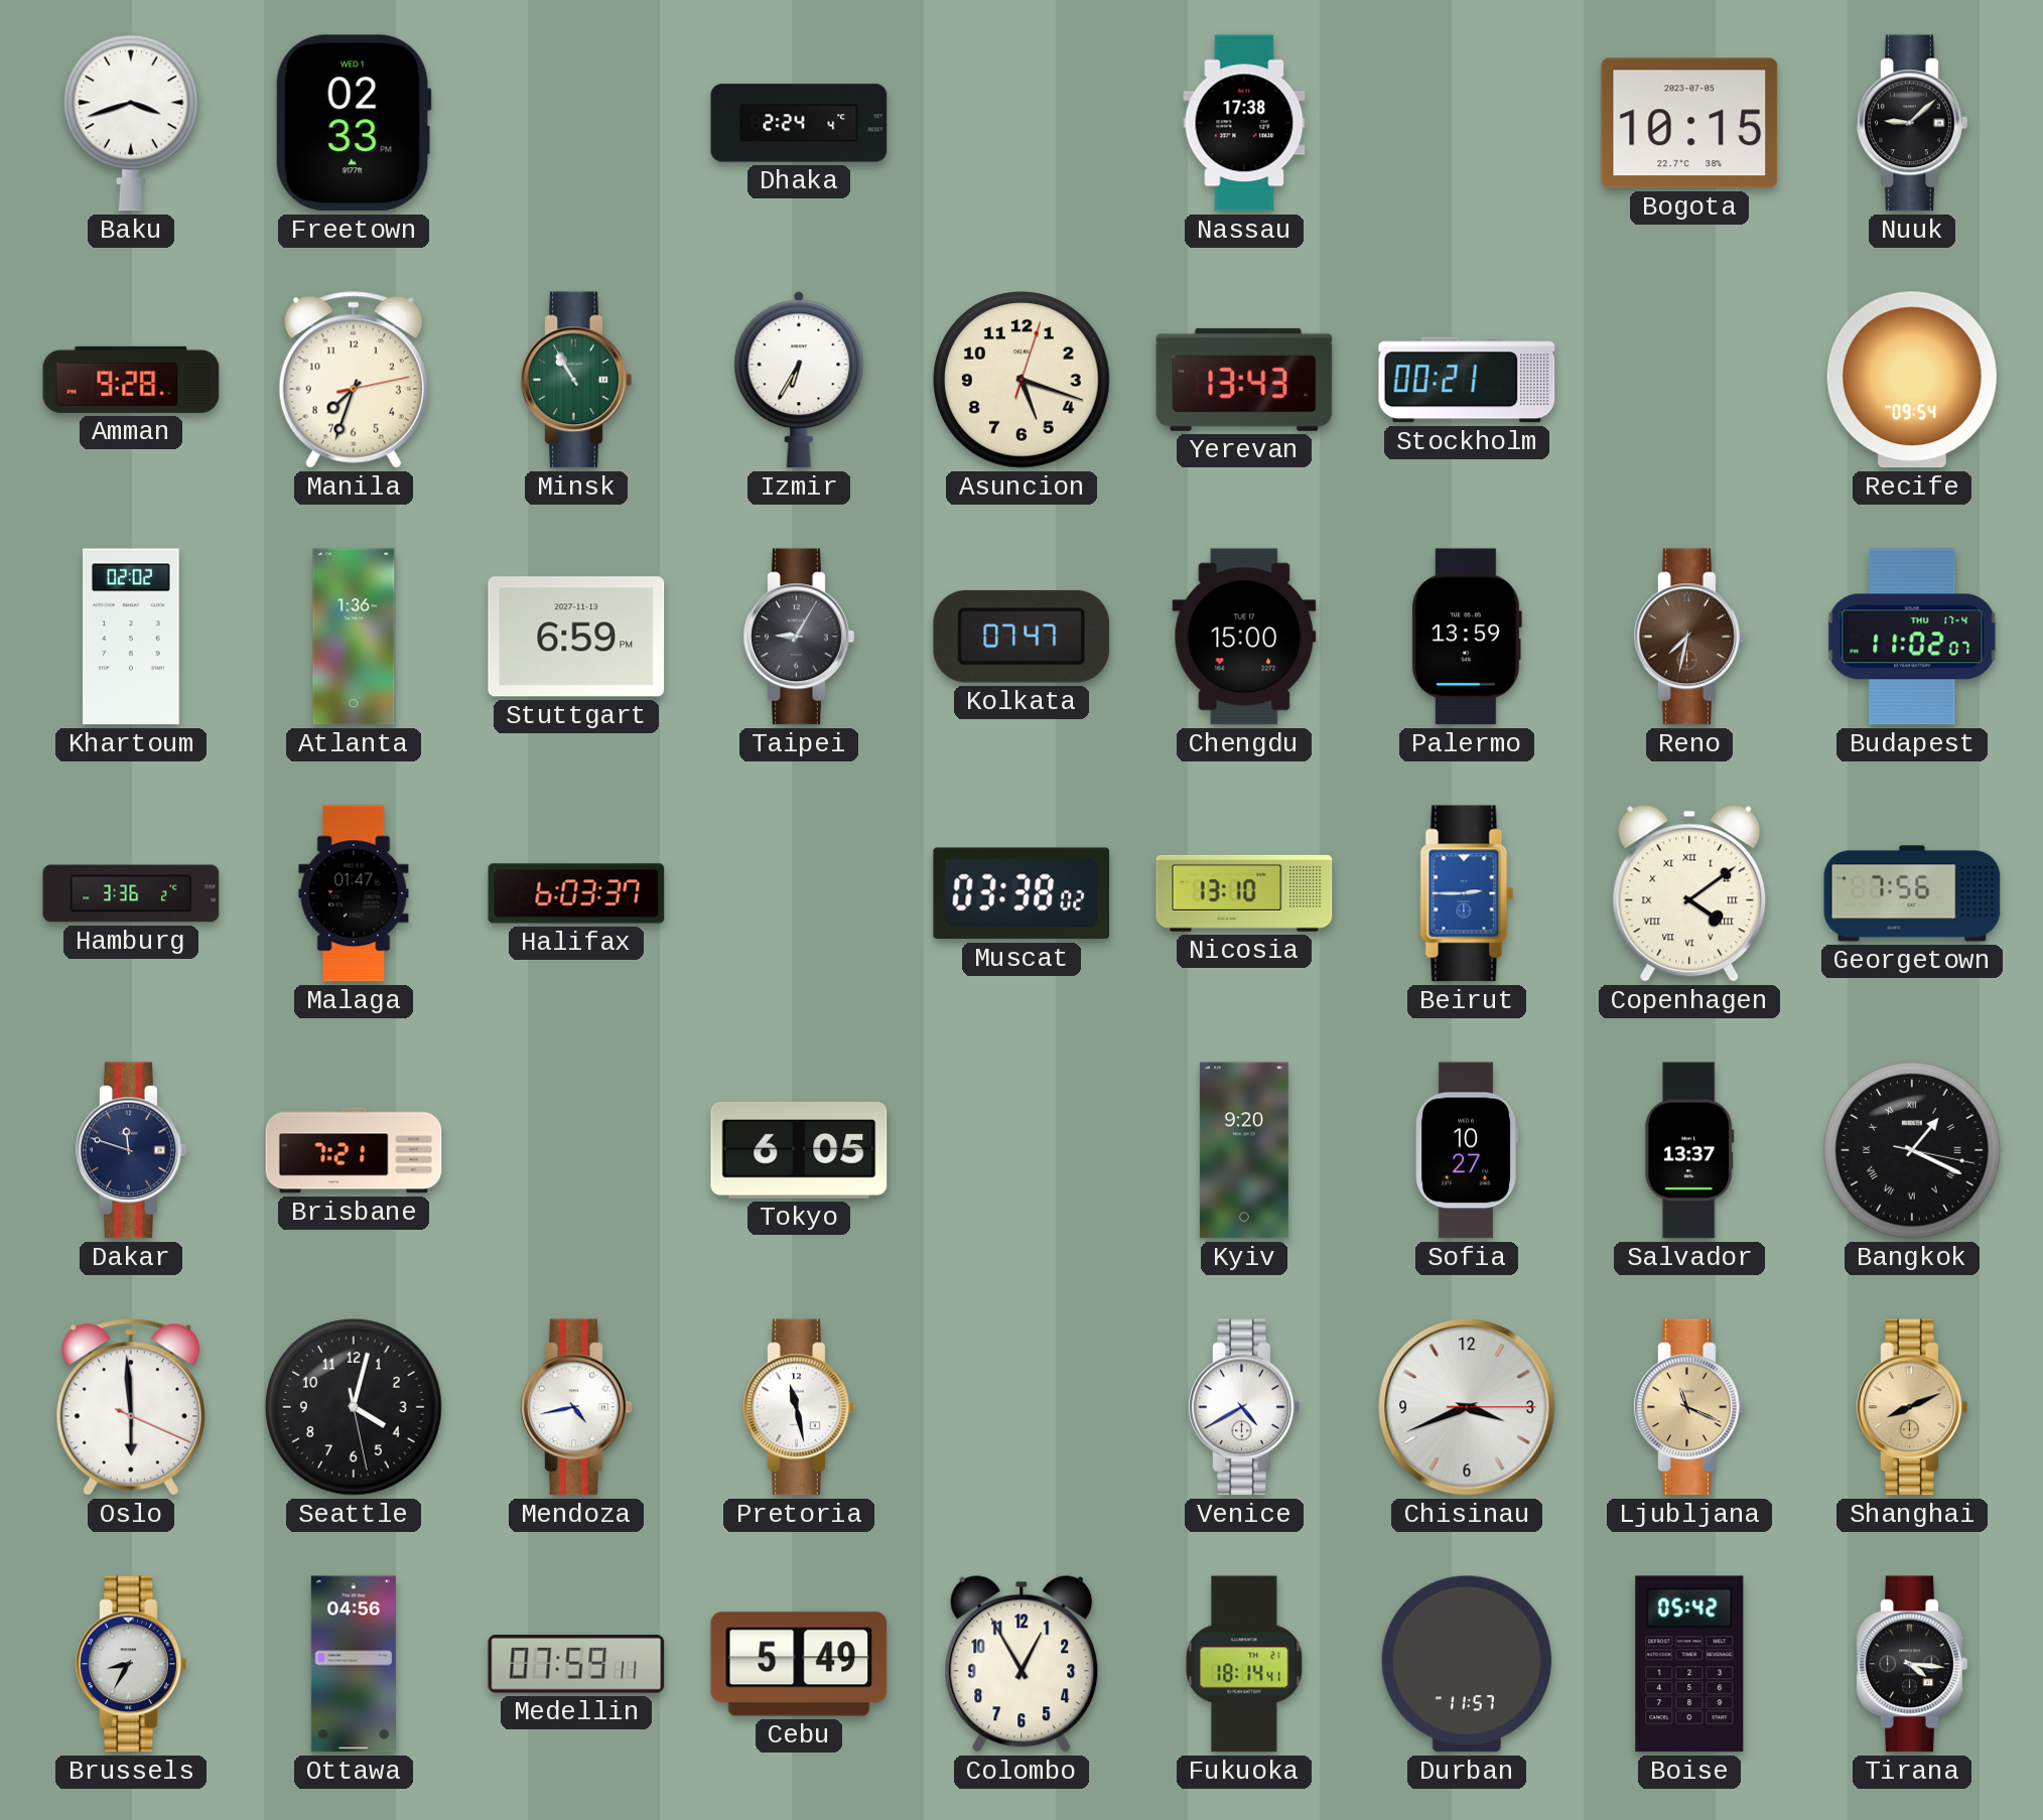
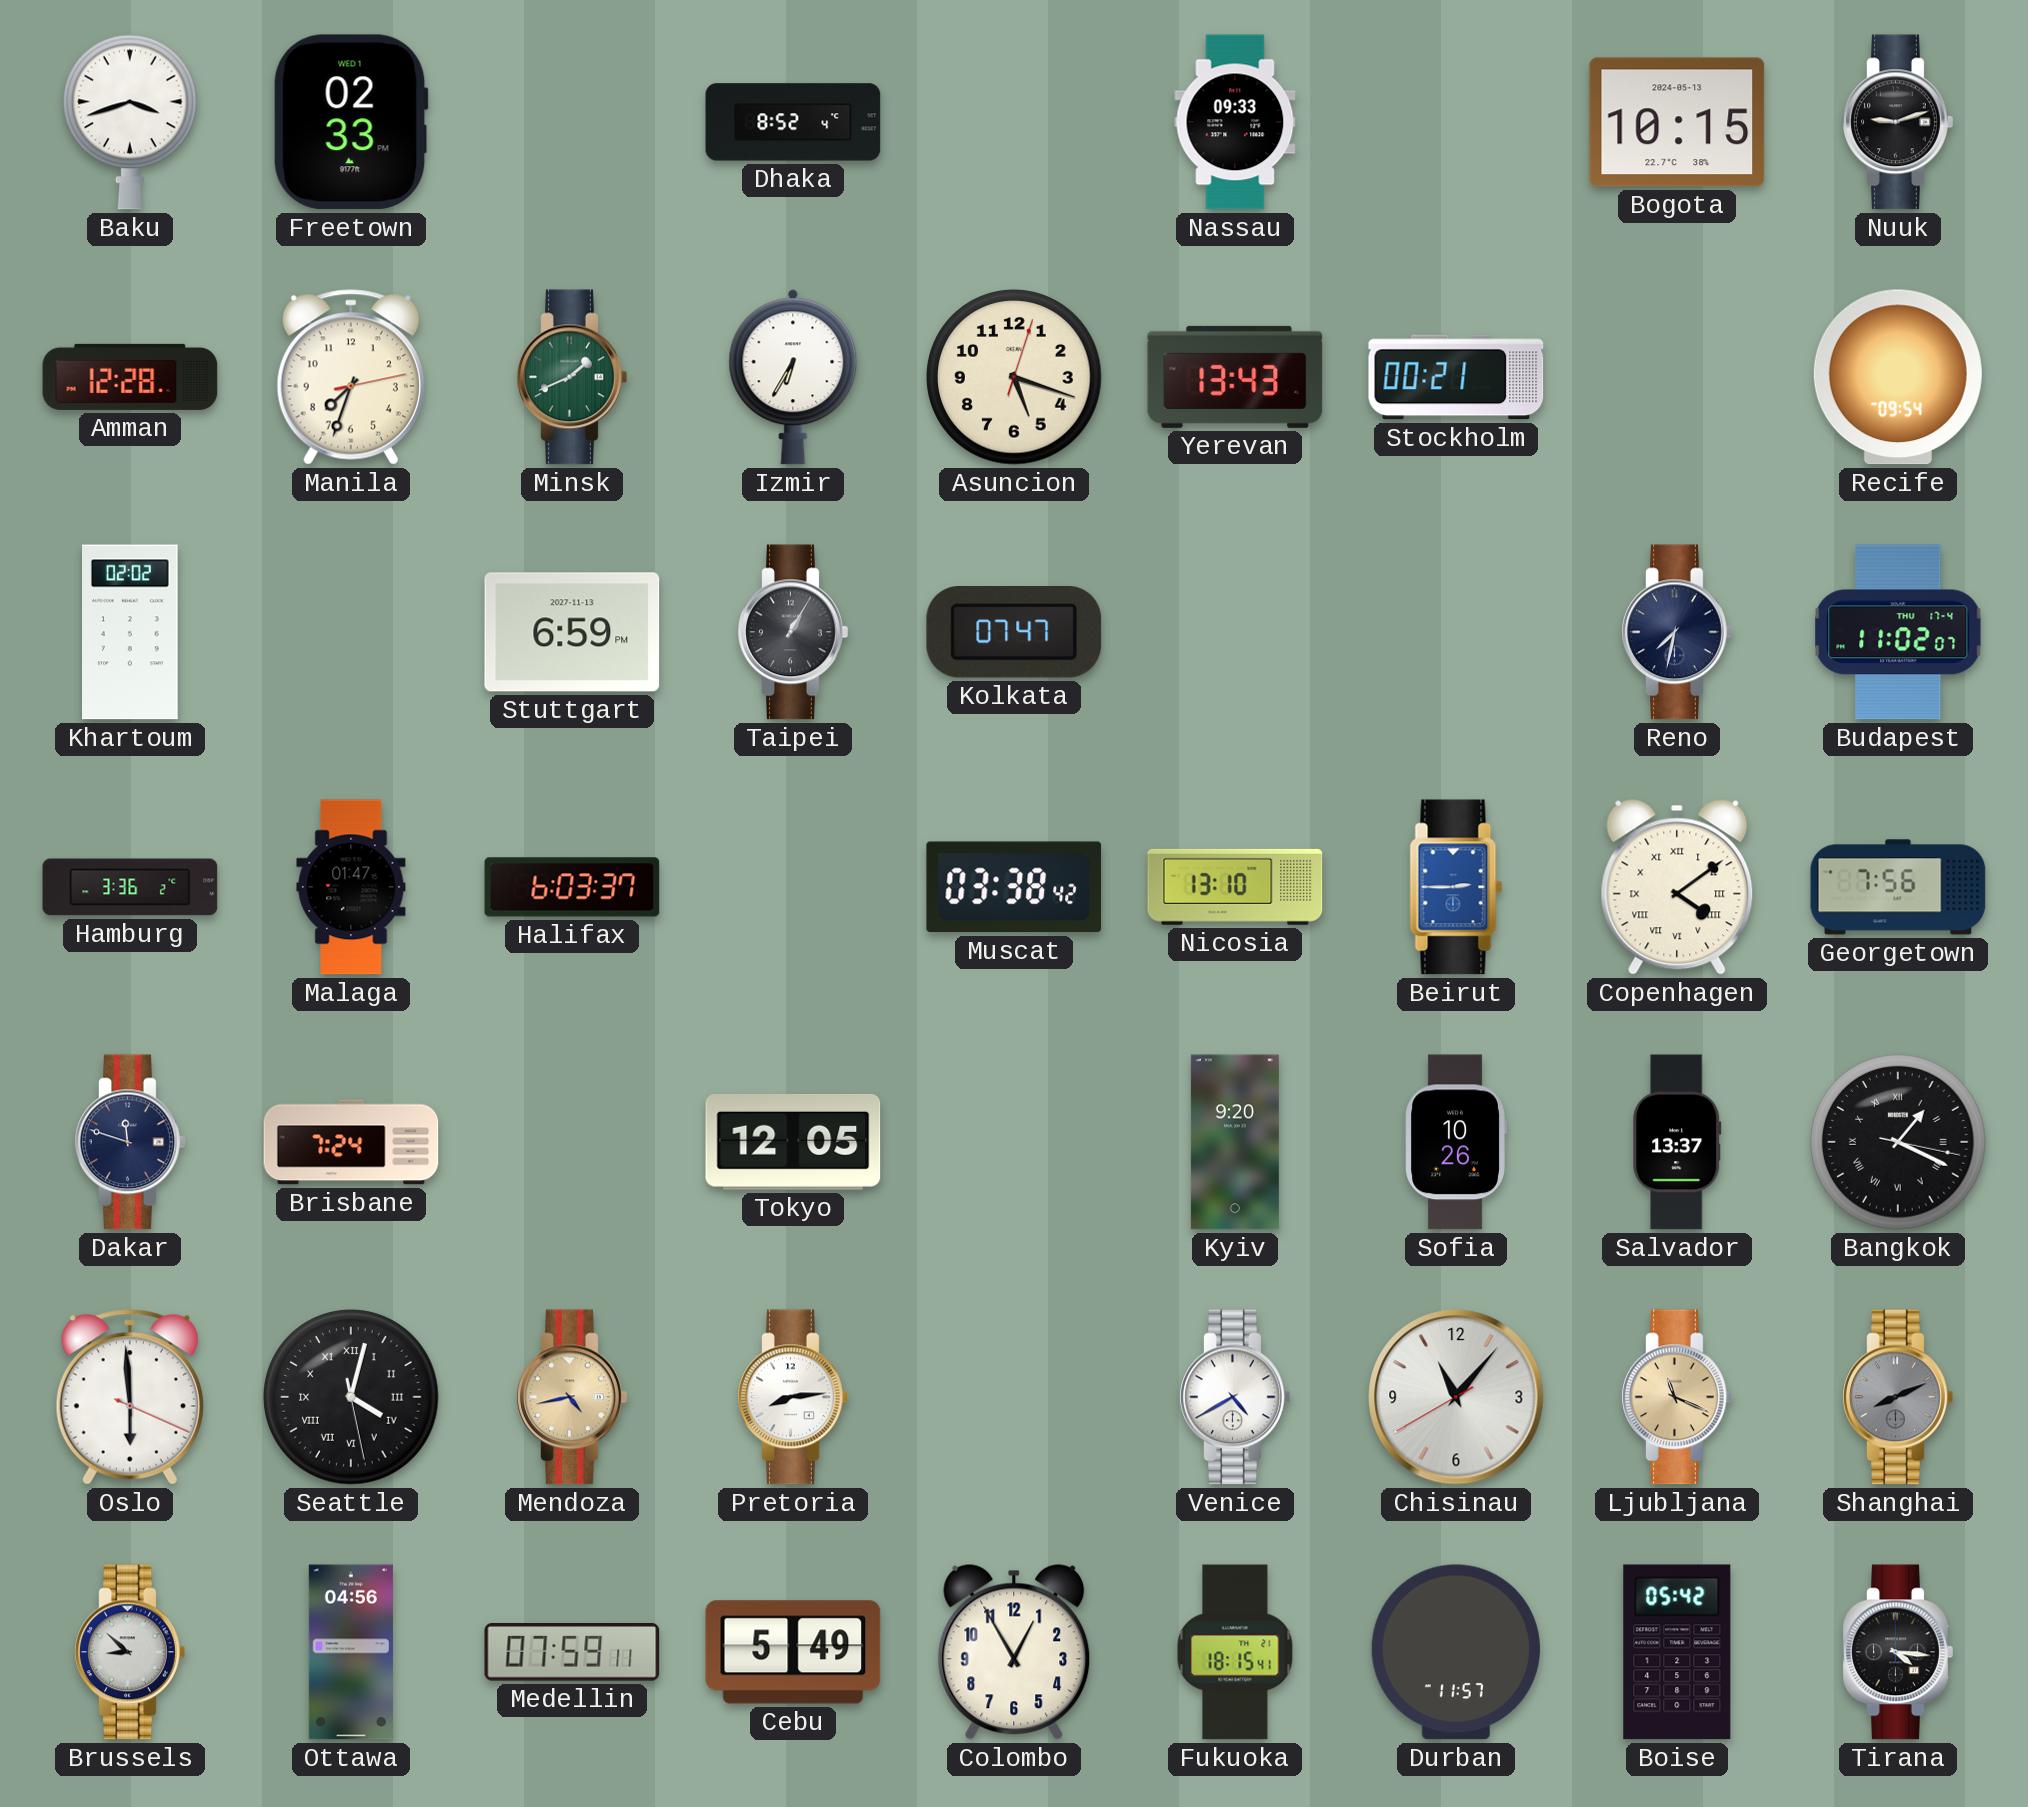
Dhaka: 2:24 -> 8:52 (793, 122)
Nassau: 17:38 -> 09:33 (1235, 122)
Bogota date: 2023-07-05 -> 2024-05-13 (1677, 122)
Nuuk: 9:08 -> 9:12 (1898, 122)
Amman: 9:28 -> 12:28 (130, 377)
Minsk: 10:55 -> 1:41 (572, 377)
Atlanta: 1:36 -> none (354, 637)
Taipei: 9:05 -> 1:05 (793, 632)
Chengdu: 15:00 -> none (1244, 637)
Palermo: 13:59 -> none (1467, 637)
Reno dial: brown -> navy (1677, 632)
Muscat: 03:38:02 -> 03:38:42 (1014, 887)
Brisbane: 7:21 -> 7:24 (351, 1142)
Tokyo: 6:05 -> 12:05 (793, 1142)
Sofia: 10:27 -> 10:26 (1456, 1142)
Seattle numerals: Arabic -> Roman (351, 1397)
Mendoza dial: white -> champagne (572, 1397)
Pretoria: 11:28 -> 8:14 (793, 1397)
Chisinau: 3:41 -> 11:06 (1456, 1397)
Shanghai dial: champagne -> grey (1898, 1397)
Brussels: 8:35 -> 8:52 (130, 1652)
Fukuoka: 18:14 -> 18:15 (1235, 1652)
